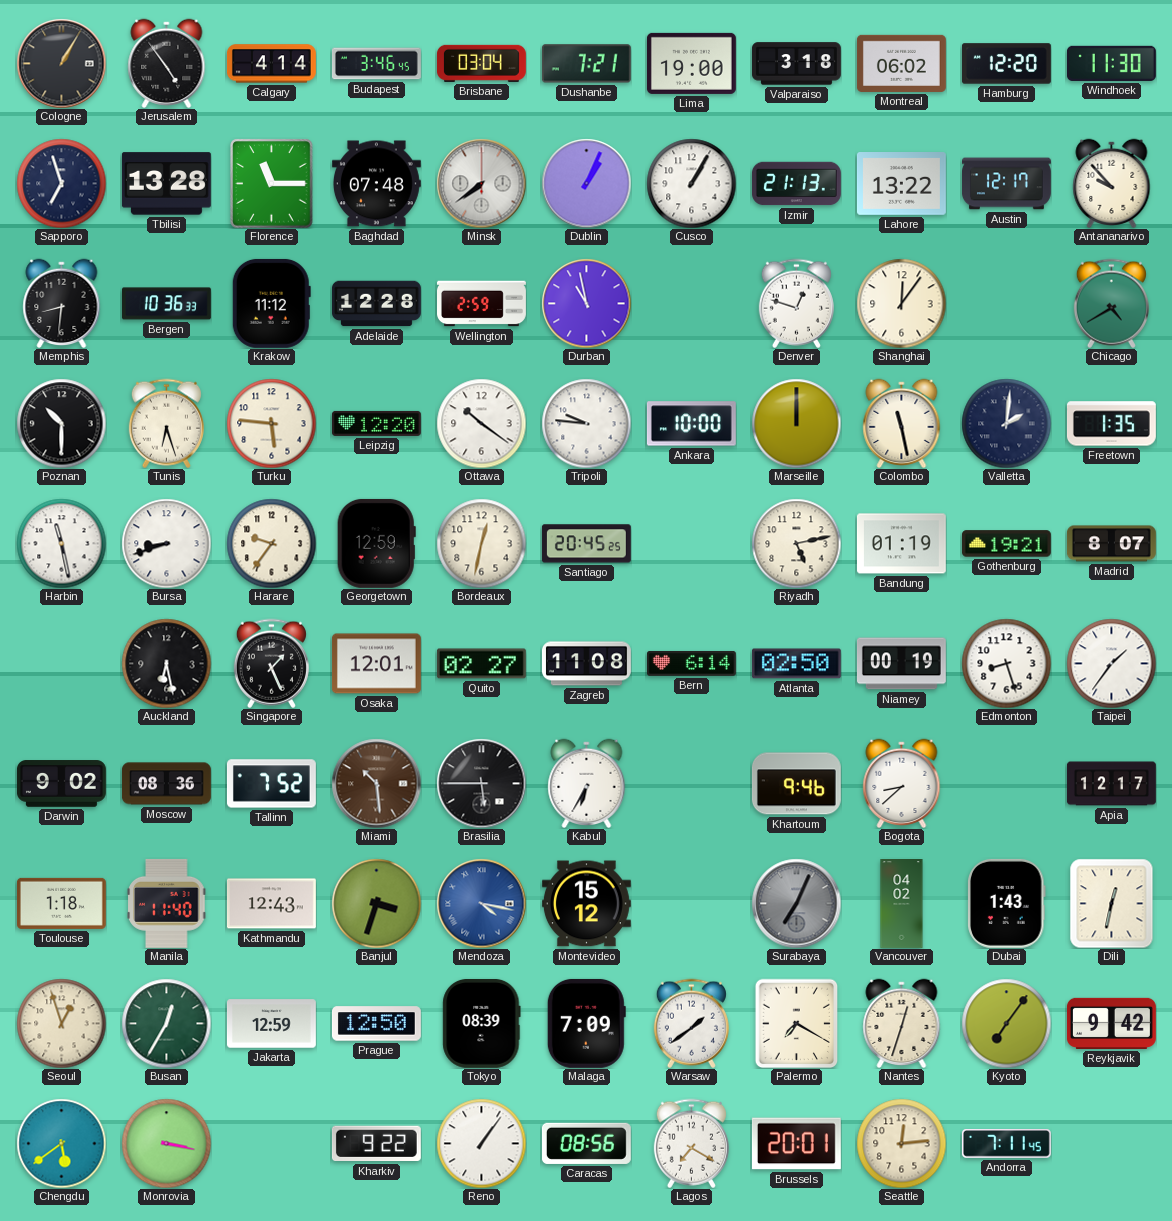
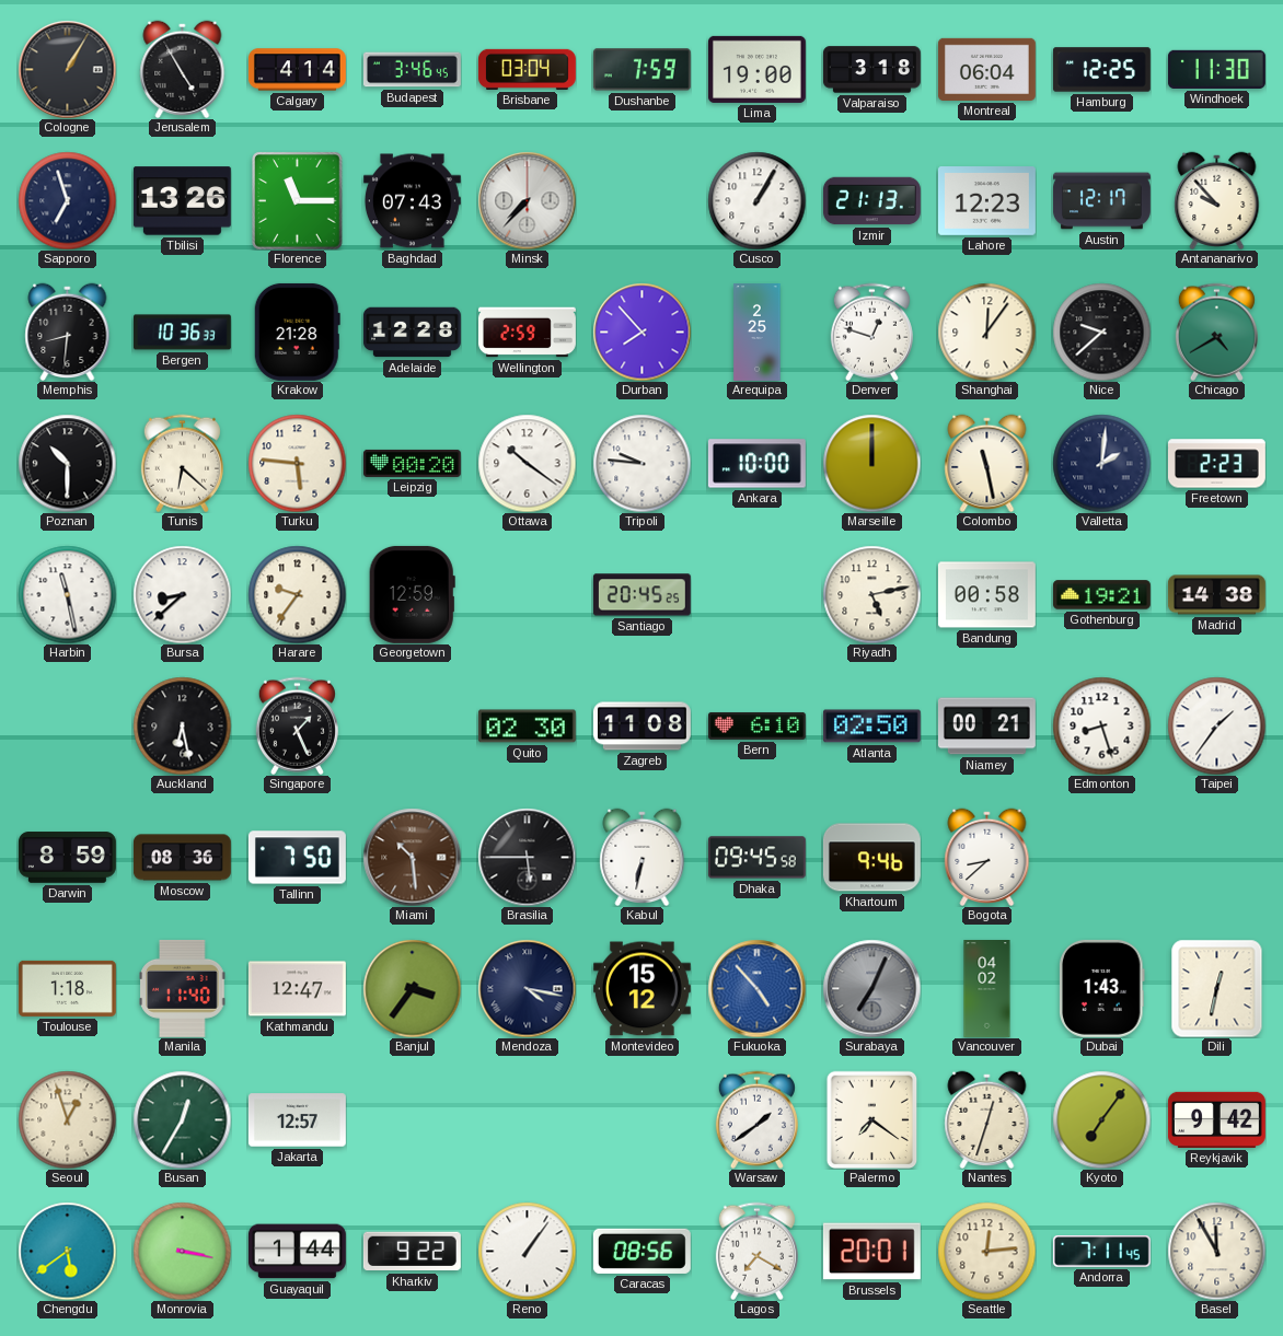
Jerusalem: 4:54 -> 4:55 (183, 69)
Dushanbe: 7:21 -> 7:59 (641, 70)
Montreal: 06:02 -> 06:04 (986, 69)
Hamburg: 12:20 -> 12:25 (1101, 70)
Tbilisi: 13:28 -> 13:26 (182, 201)
Baghdad: 07:48 -> 07:43 (412, 201)
Minsk: 7:39 -> 7:37 (527, 200)
Dublin: 1:04 -> none (586, 183)
Lahore: 13:22 -> 12:23 (986, 201)
Krakow: 11:12 -> 21:28 (297, 332)
Durban: 10:58 -> 7:53 (641, 332)
Arequipa: none -> 2:25 (758, 333)
Nice: none -> 9:38 (1101, 332)
Tunis: 6:27 -> 6:22 (182, 463)
Leipzig: 12:20 -> 00:20 (412, 463)
Freetown: 1:35 -> 2:23 (1216, 464)
Bursa: 8:42 -> 8:38 (182, 594)
Bordeaux: 12:32 -> none (481, 543)
Bandung: 01:19 -> 00:58 (986, 595)
Madrid: 8:07 -> 14:38 (1216, 595)
Osaka: 12:01 -> none (376, 664)
Quito: 02:27 -> 02:30 (527, 727)
Bern: 6:14 -> 6:10 (756, 725)
Niamey: 00:19 -> 00:21 (986, 727)
Darwin: 9:02 -> 8:59 (67, 858)
Tallinn: 7:52 -> 7:50 (297, 858)
Kabul: 6:35 -> 6:32 (643, 857)
Dhaka: none -> 09:45 (756, 858)
Apia: 12:17 -> none (1112, 784)
Kathmandu: 12:43 -> 12:47 (297, 989)
Banjul: 3:33 -> 3:36 (412, 988)
Mendoza dial: blue -> navy (527, 988)
Fukuoka: none -> 4:53 (756, 988)
Jakarta: 12:59 -> 12:57 (297, 1120)
Prague: 12:50 -> none (376, 1024)
Tokyo: 08:39 -> none (482, 1023)
Malaga: 7:09 -> none (586, 1023)
Palermo: 7:20 -> 7:21 (872, 1119)
Guayaquil: none -> 1:44 (297, 1252)
Basel: none -> 11:55 (1216, 1251)
